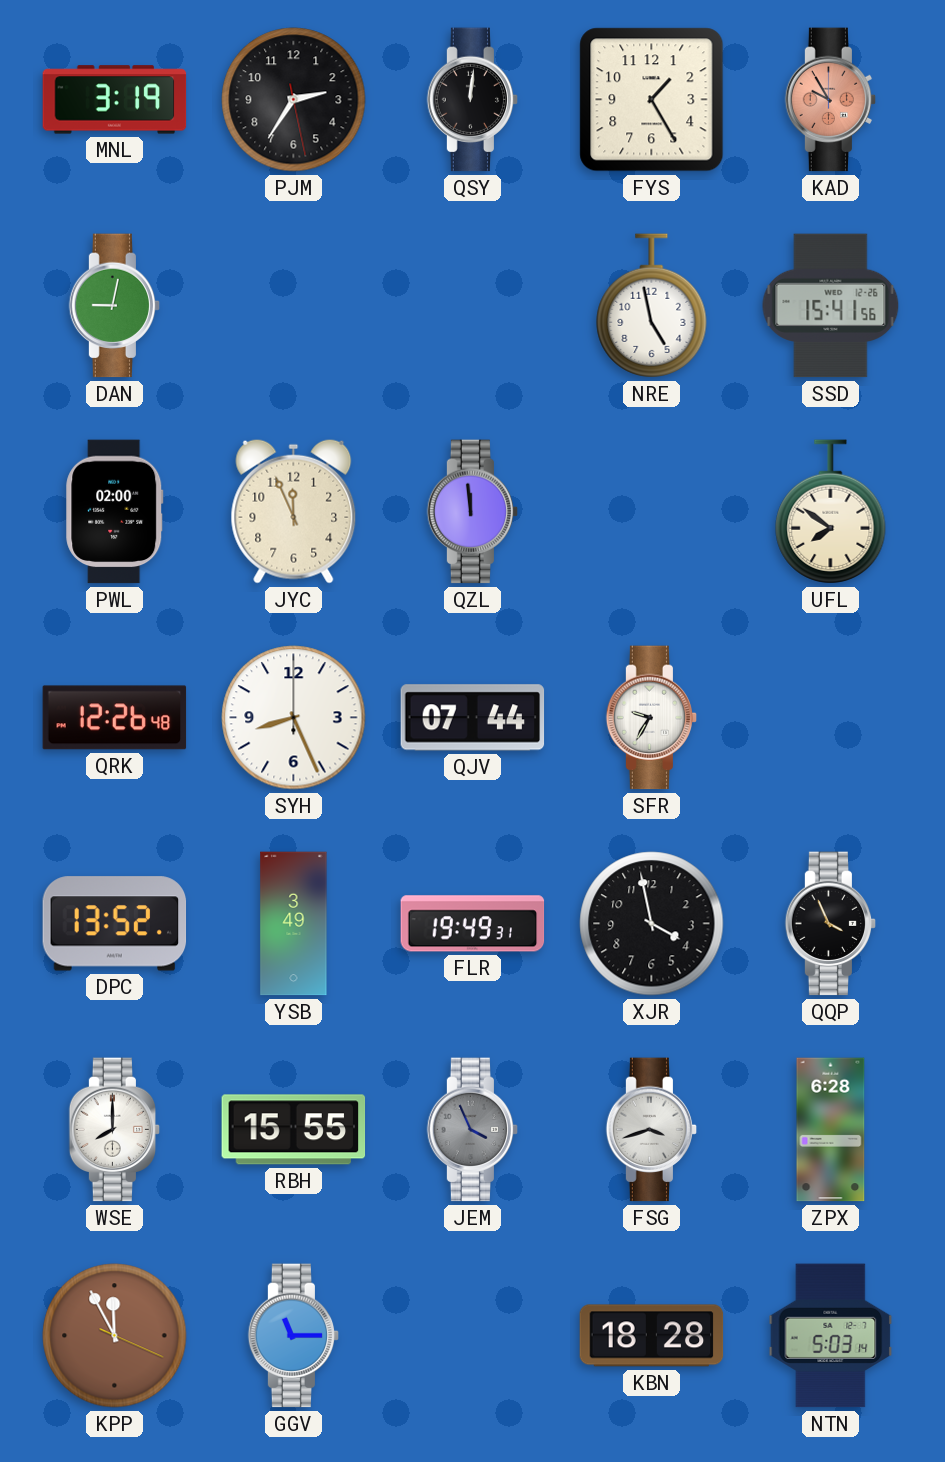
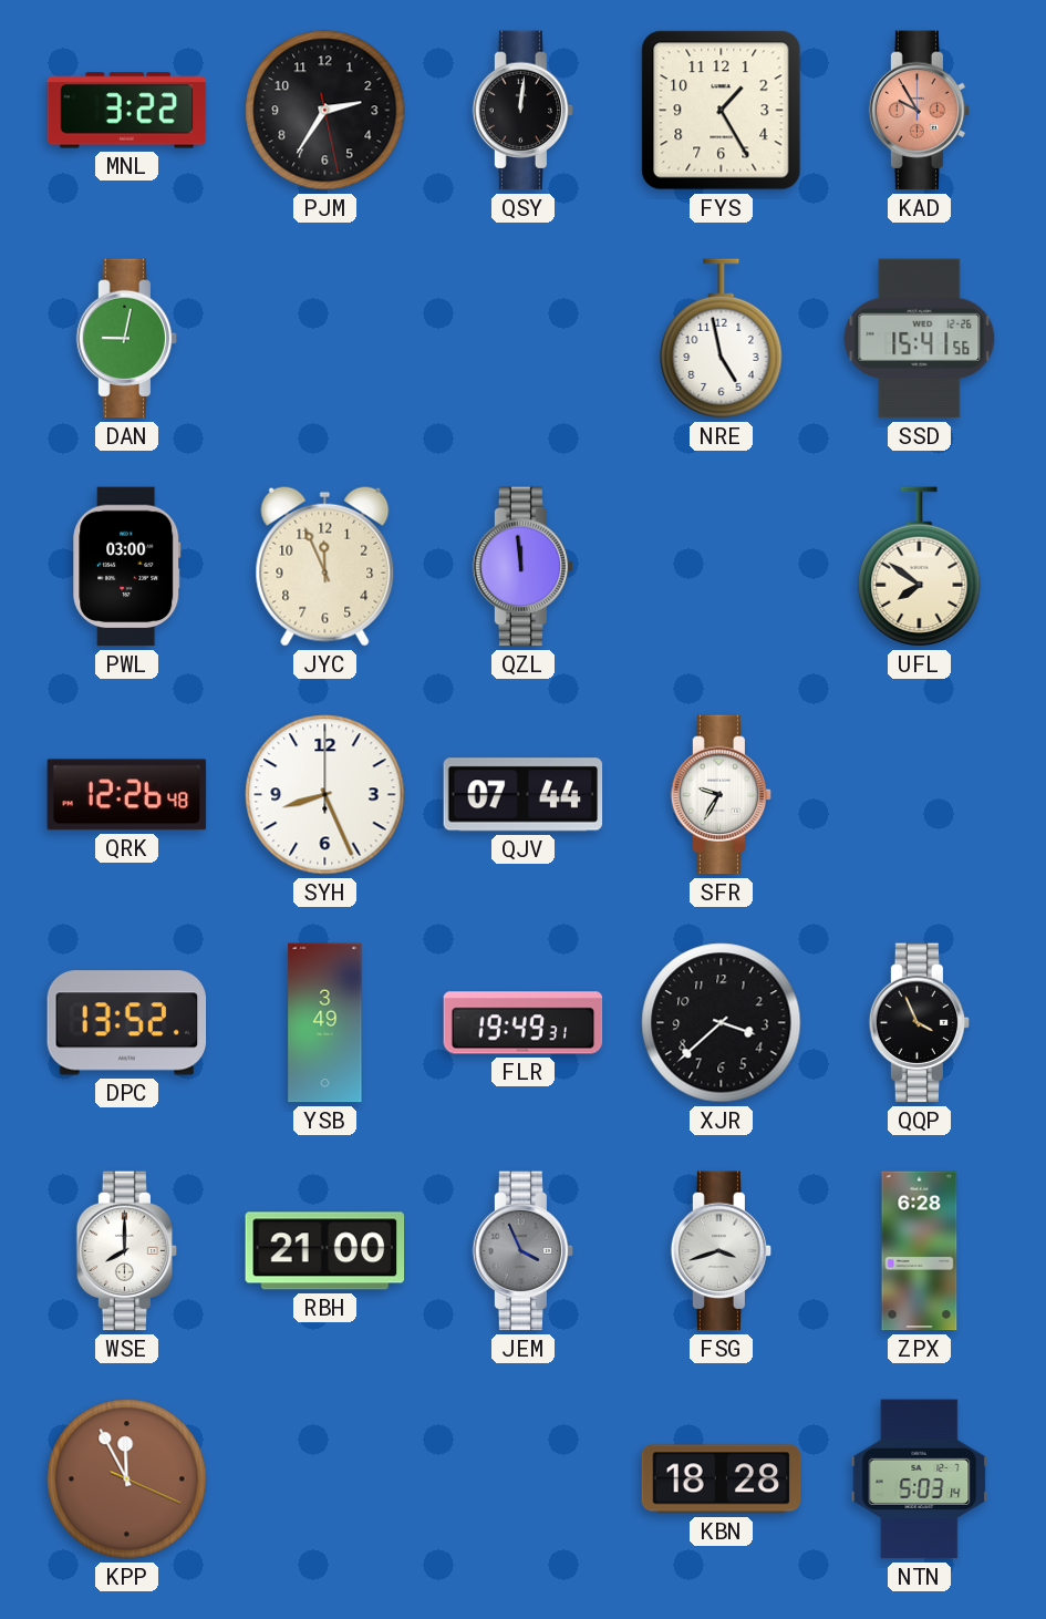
MNL: 3:19 -> 3:22 (127, 111)
PWL: 02:00 -> 03:00 (127, 567)
XJR: 3:58 -> 3:38 (722, 1023)
RBH: 15:55 -> 21:00 (325, 1251)
GGV: 11:15 -> none (294, 1336)
